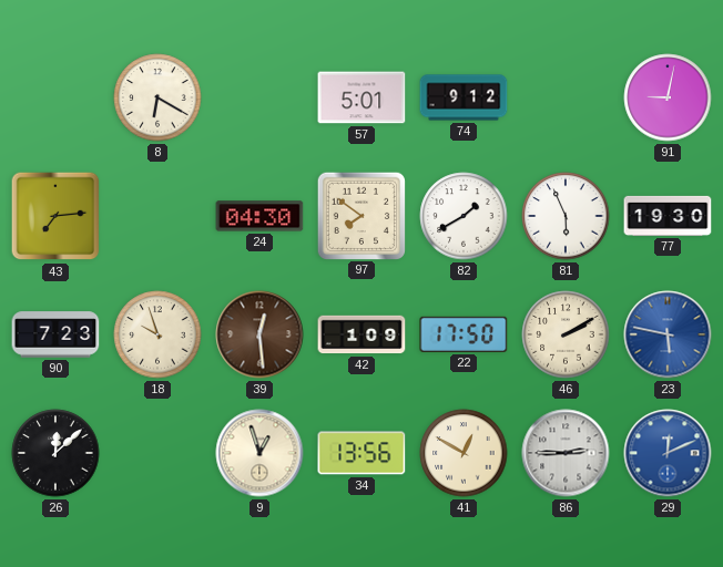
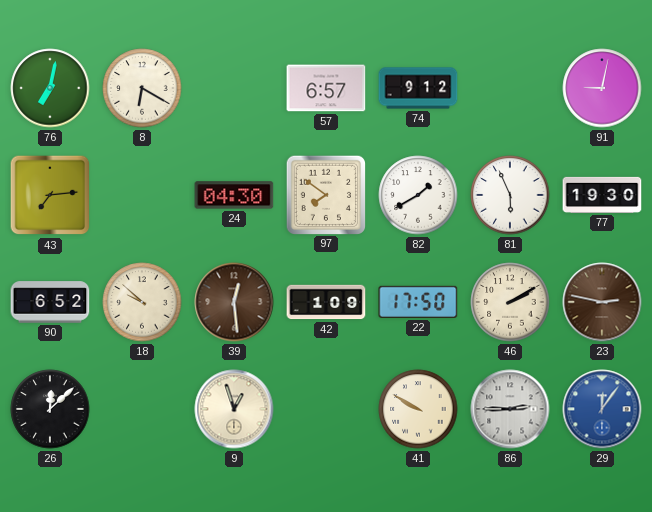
76: none -> 7:02 (50, 88)
57: 5:01 -> 6:57 (326, 88)
90: 7:23 -> 6:52 (50, 302)
18: 9:57 -> 9:52 (142, 302)
23: 5:47 -> 2:47 (602, 302)
23 dial: blue -> brown (602, 302)
34: 13:56 -> none (361, 453)
41: 12:50 -> 9:50 (418, 409)
29: 12:11 -> 12:06 (602, 409)
